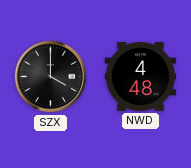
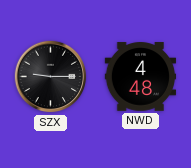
SZX: 4:00 -> 9:15 (51, 77)
